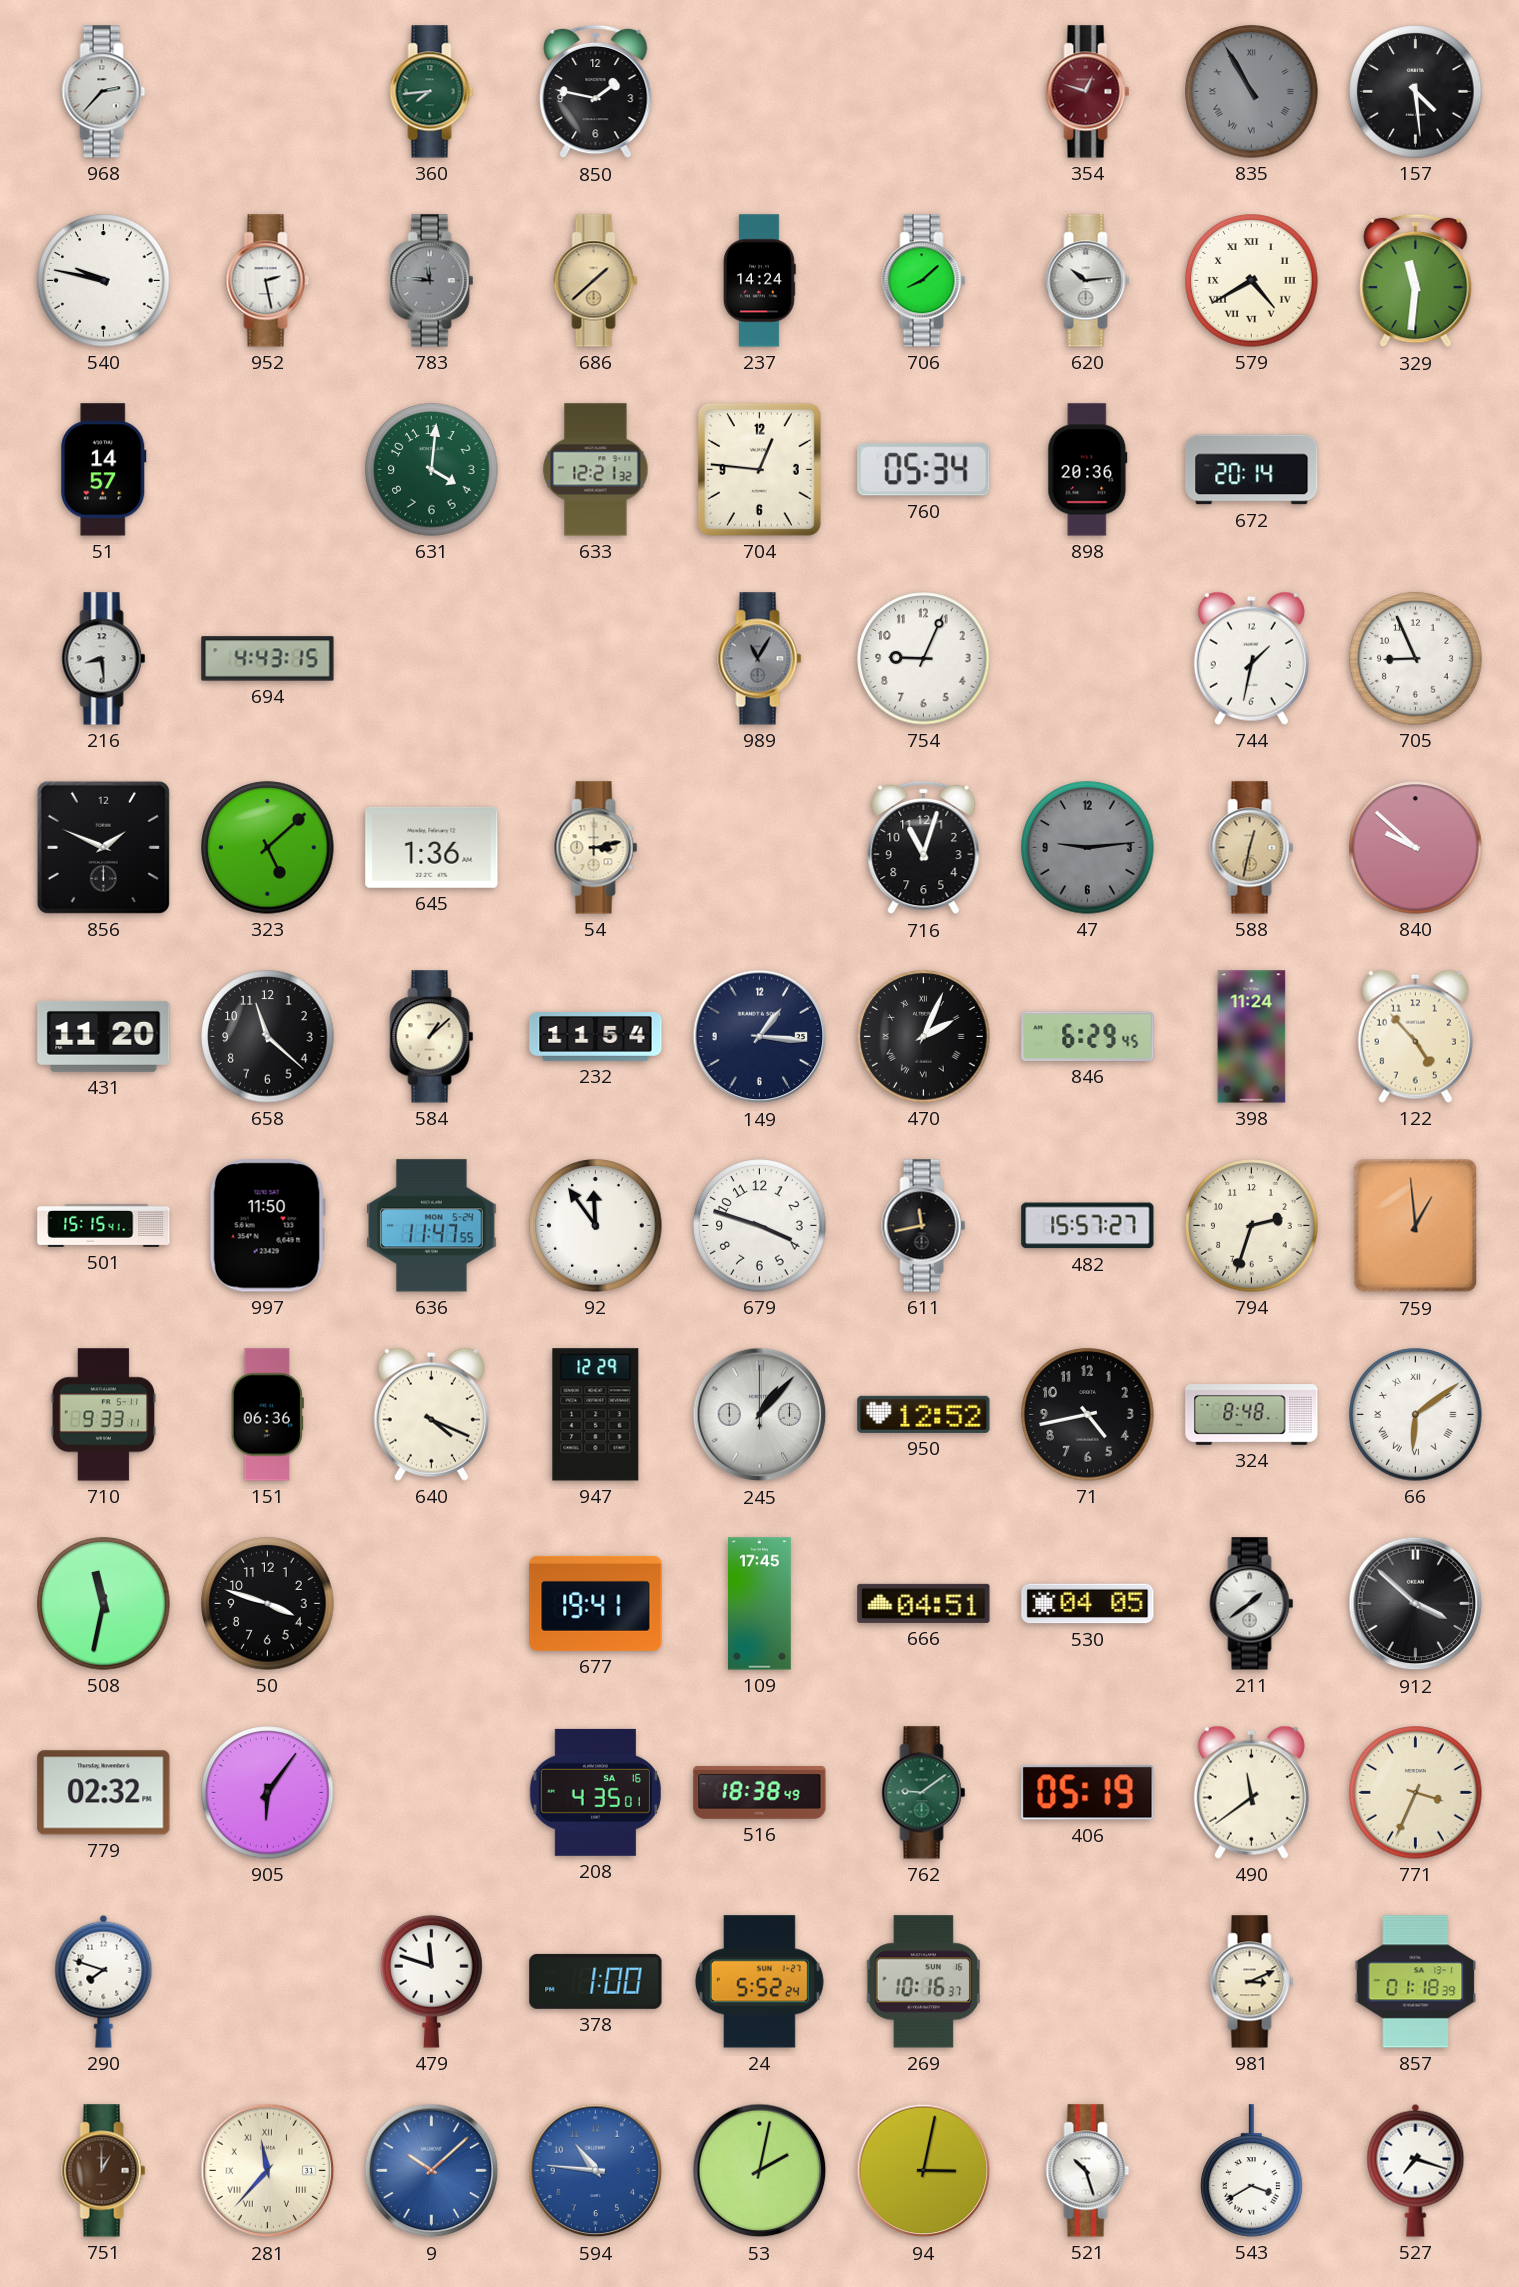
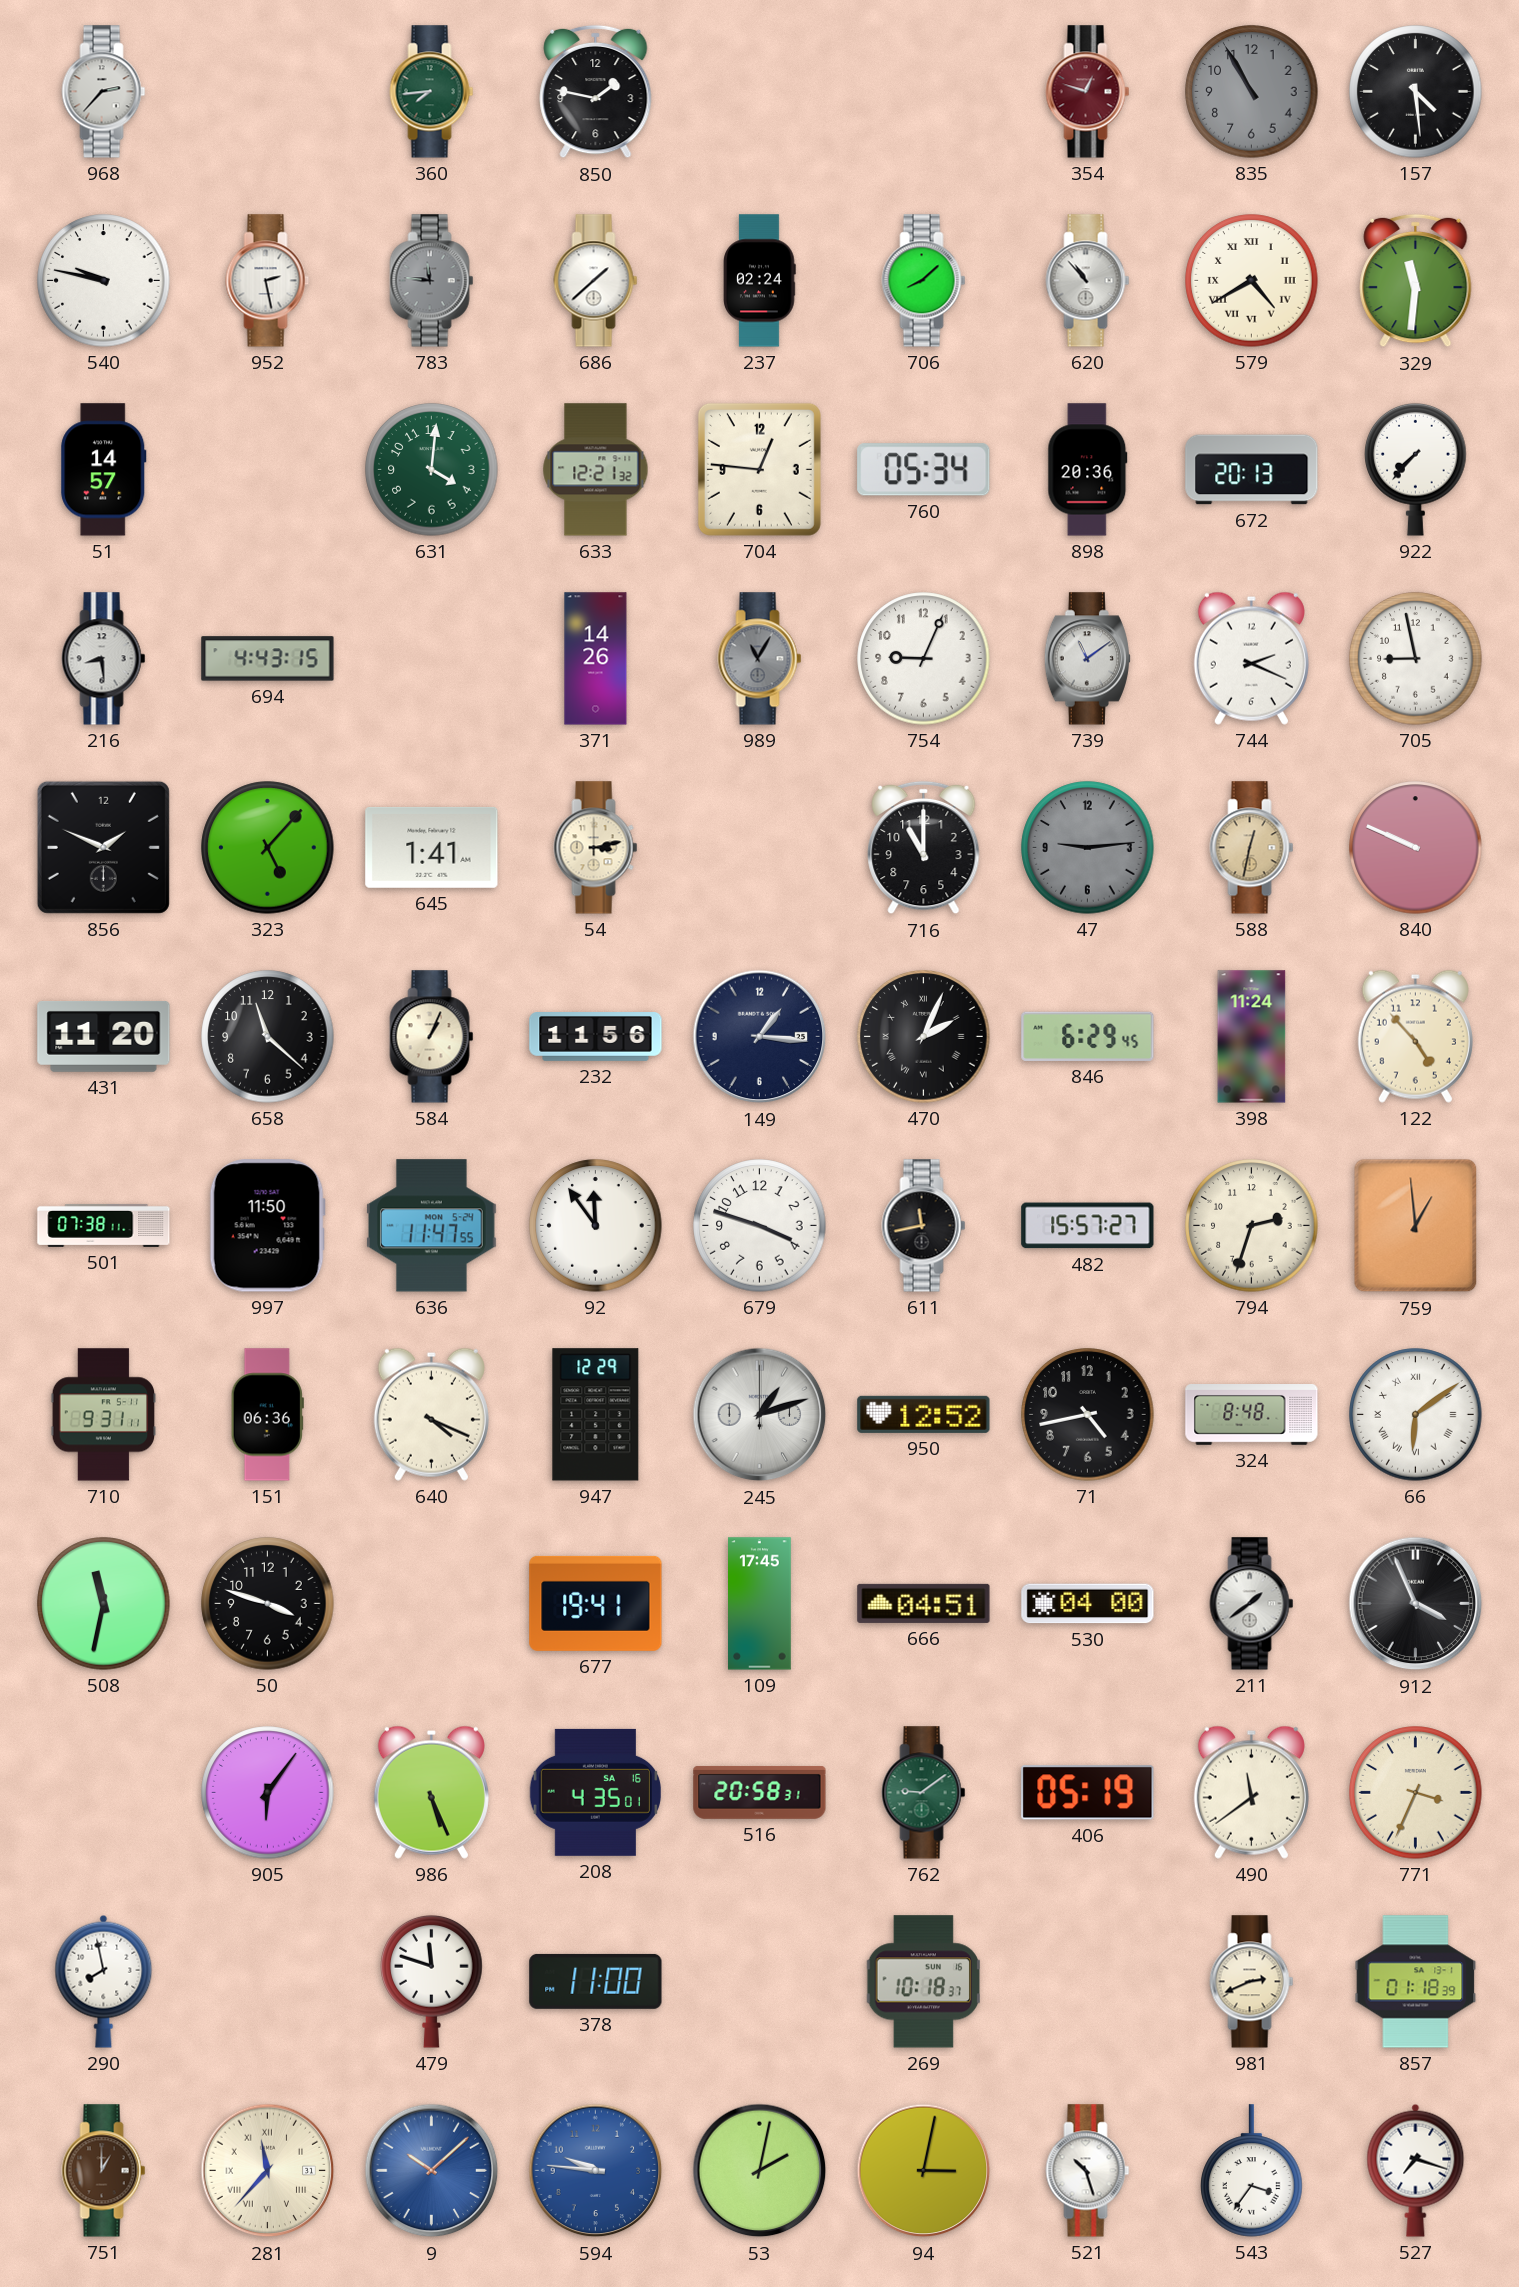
835 numerals: Roman -> Arabic (1252, 92)
686 dial: champagne -> white (596, 281)
237: 14:24 -> 02:24 (760, 281)
620: 10:14 -> 10:53 (1088, 281)
672: 20:14 -> 20:13 (1252, 470)
922: none -> 7:37 (1416, 469)
371: none -> 14:26 (596, 659)
739: none -> 11:09 (1087, 659)
744: 1:32 -> 2:19 (1251, 658)
705: 8:56 -> 8:58 (1416, 659)
323: 5:08 -> 5:07 (268, 848)
645: 1:36 -> 1:41 (432, 847)
716: 11:03 -> 11:00 (924, 848)
840: 9:52 -> 9:49 (1416, 848)
584: 1:08 -> 1:04 (432, 1037)
232: 11:54 -> 11:56 (596, 1037)
501: 15:15 -> 07:38 (104, 1225)
710: 9:33 -> 9:31 (104, 1415)
245: 1:07 -> 1:12 (760, 1415)
530: 04:05 -> 04:00 (1088, 1604)
912: 3:52 -> 3:56 (1416, 1604)
779: 02:32 -> none (104, 1793)
986: none -> 5:26 (431, 1792)
516: 18:38 -> 20:58 (760, 1792)
290: 7:48 -> 7:58 (104, 1981)
378: 1:00 -> 11:00 (596, 1981)
24: 5:52 -> none (759, 1982)
269: 10:16 -> 10:18 (923, 1982)
981: 3:11 -> 2:41 (1252, 1982)
594: 10:46 -> 9:46 (596, 2171)
543: 3:40 -> 3:36 (1252, 2171)
